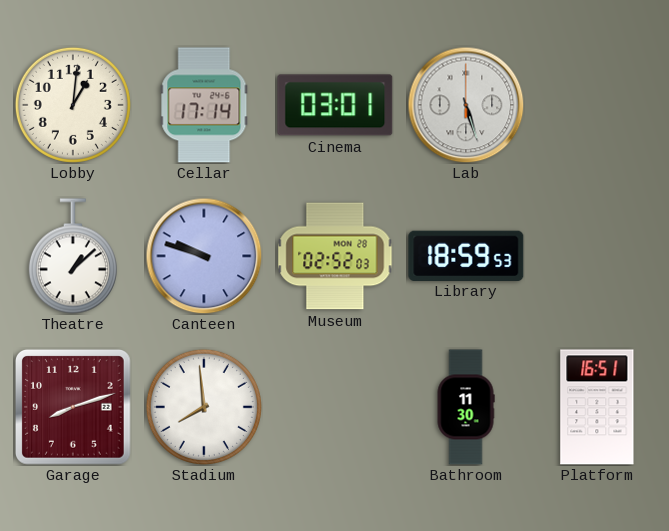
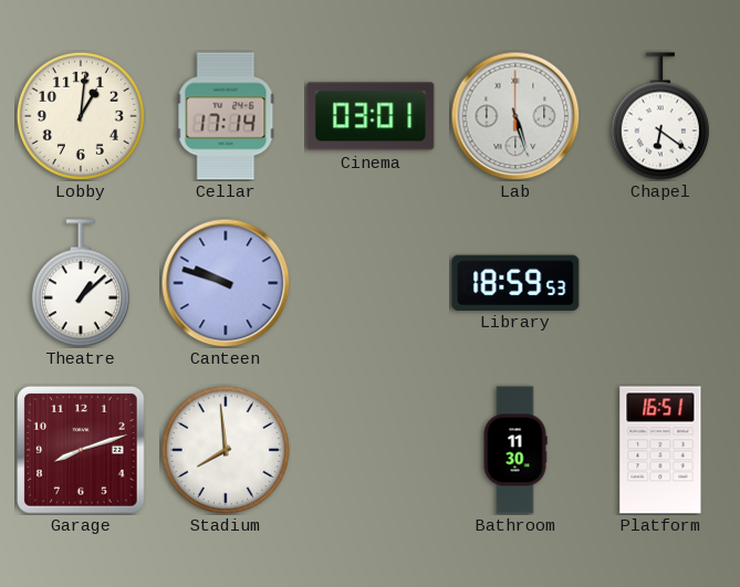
Chapel: none -> 6:21 (660, 116)
Museum: 02:52 -> none (335, 256)
